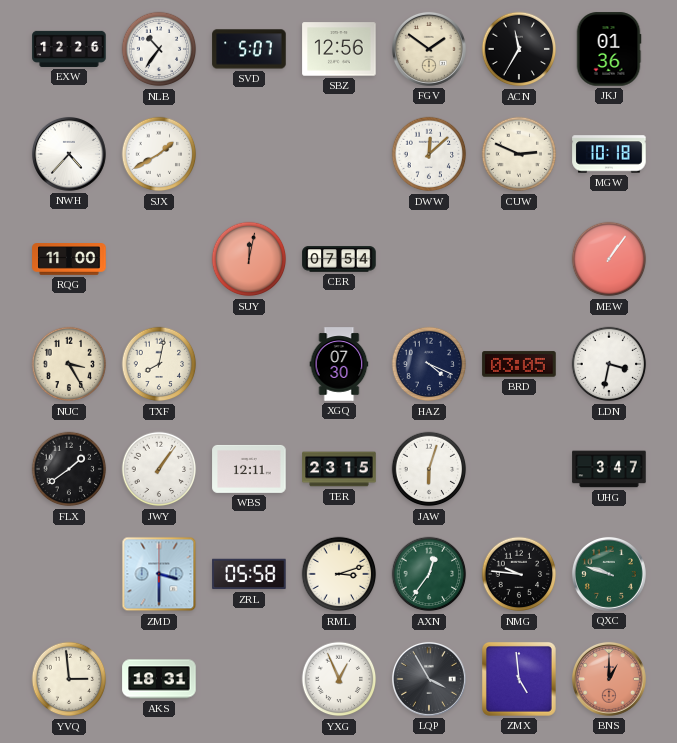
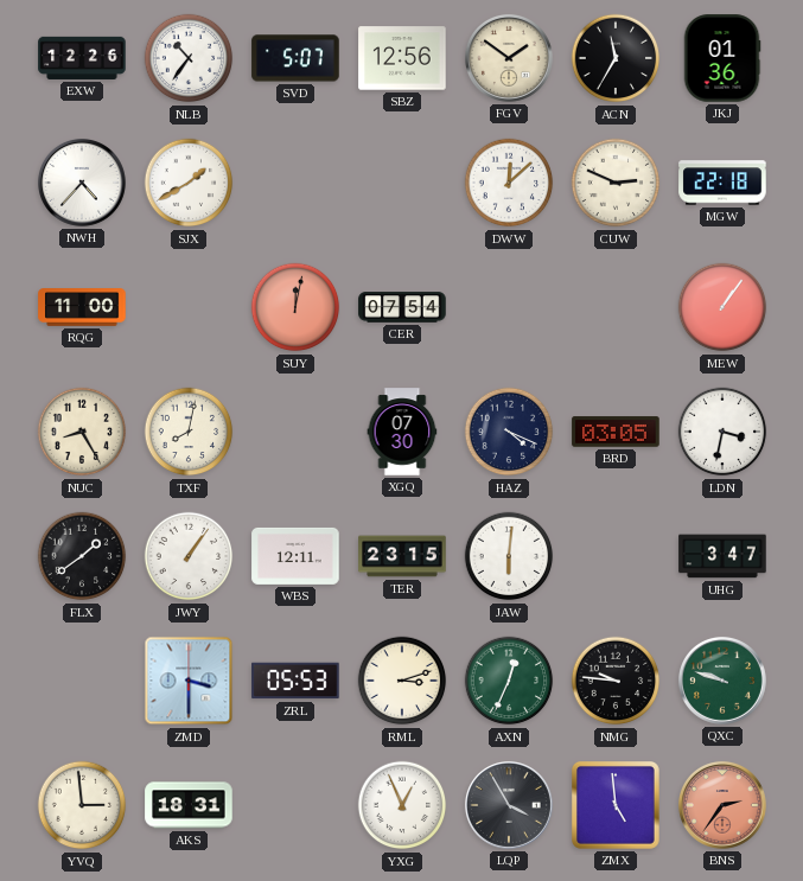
MGW: 10:18 -> 22:18 (722, 183)
NUC: 3:25 -> 8:25 (82, 432)
JAW: 6:03 -> 6:01 (509, 556)
ZRL: 05:58 -> 05:53 (295, 681)
AXN: 12:36 -> 12:34 (509, 681)
BNS: 1:00 -> 2:36 (722, 805)
